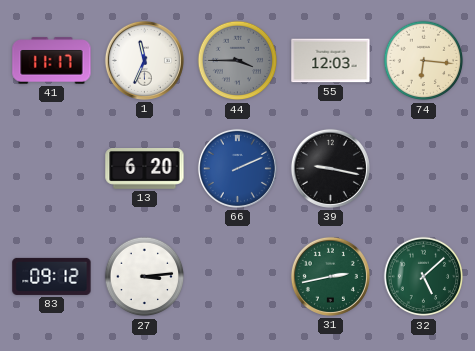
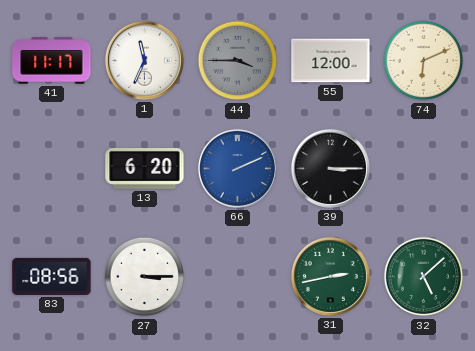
55: 12:03 -> 12:00 (331, 61)
74: 6:16 -> 6:11 (424, 61)
39: 9:17 -> 3:15 (330, 168)
83: 09:12 -> 08:56 (52, 276)
27: 3:14 -> 3:15 (145, 277)
